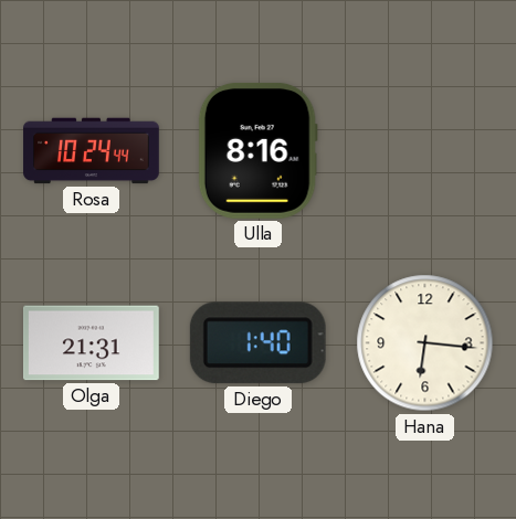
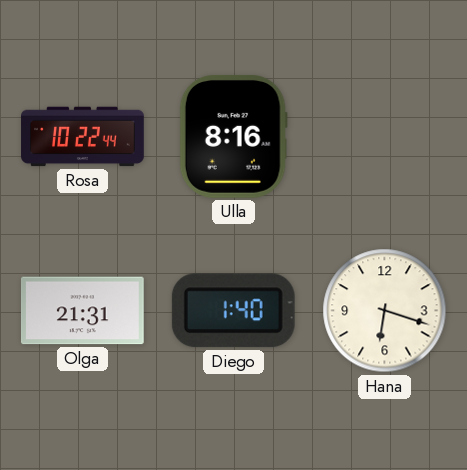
Rosa: 10:24 -> 10:22 (83, 137)
Hana: 6:16 -> 6:18 (385, 311)
